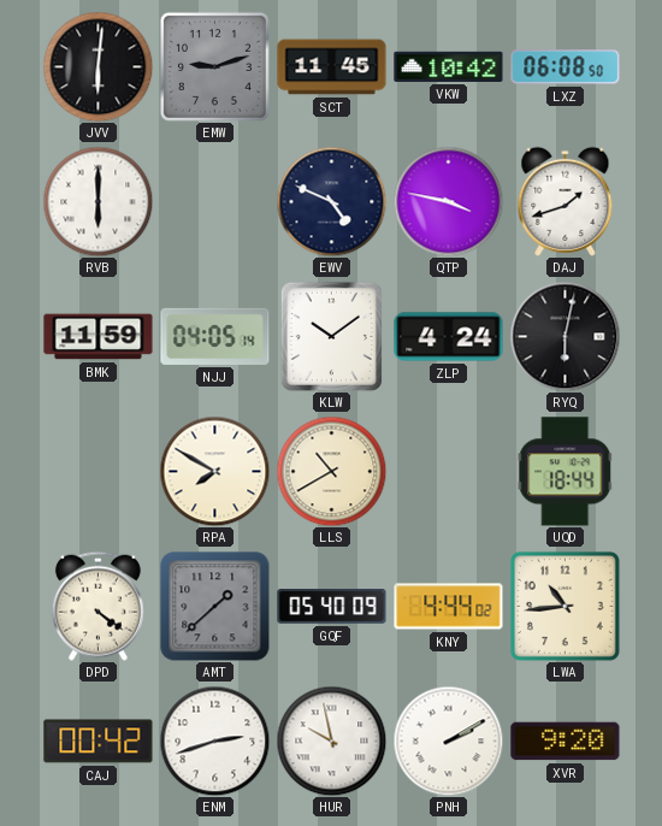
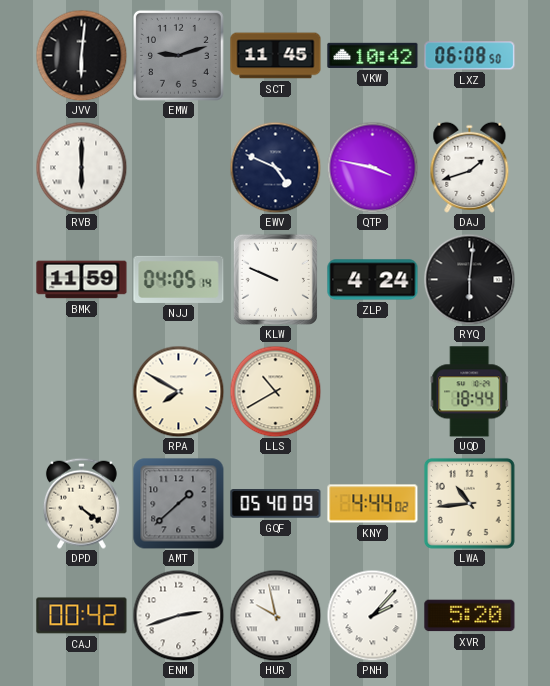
KLW: 10:09 -> 9:49 (275, 279)
RYQ: 6:02 -> 6:01 (469, 279)
PNH: 2:10 -> 2:07 (372, 615)
XVR: 9:20 -> 5:20 (470, 616)
